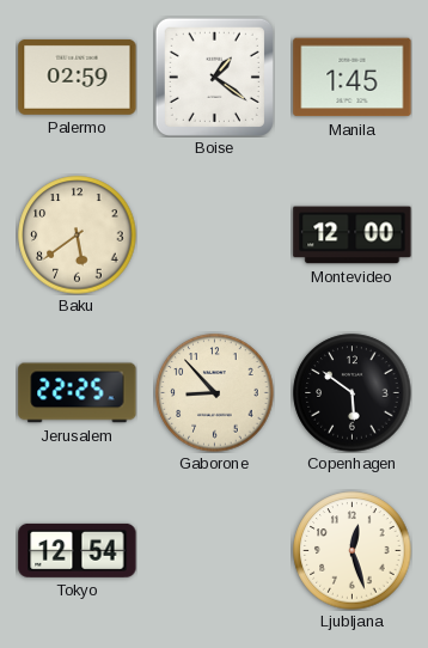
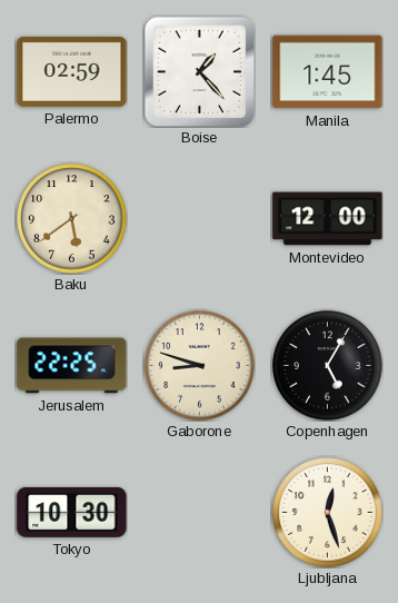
Boise: 1:21 -> 1:23 (199, 71)
Gaborone: 8:53 -> 8:48 (200, 366)
Copenhagen: 5:51 -> 5:05 (328, 366)
Tokyo: 12:54 -> 10:30 (72, 512)
